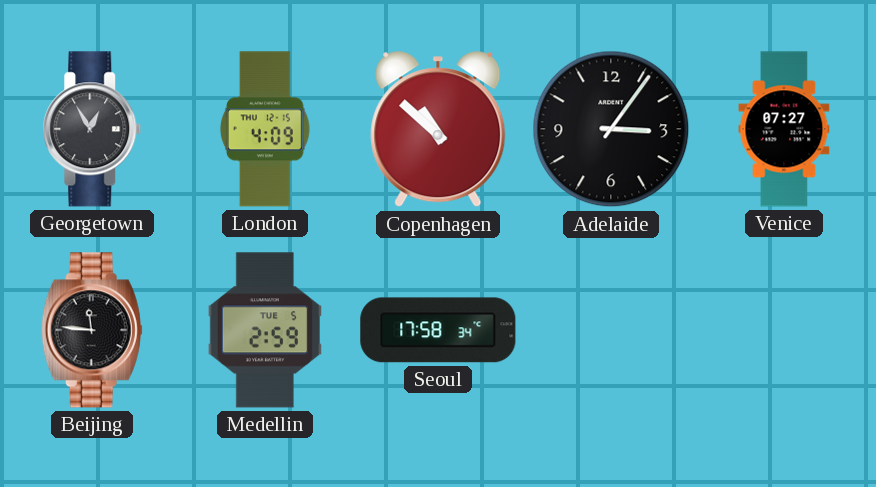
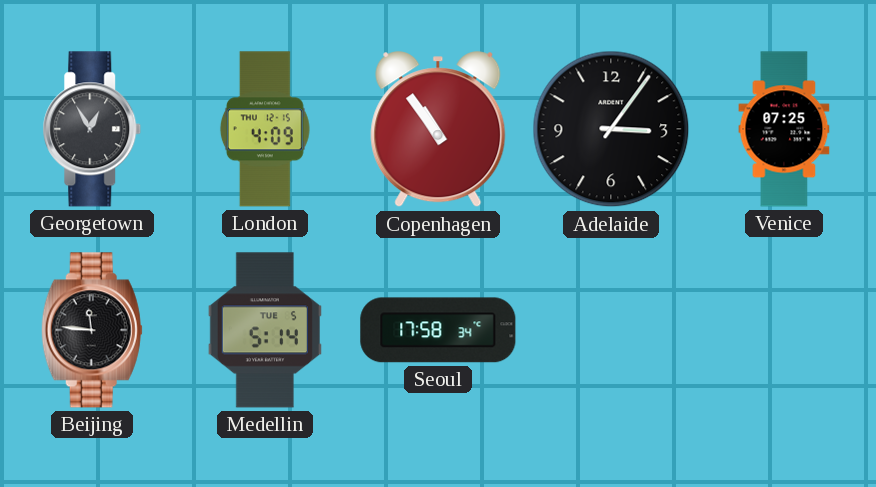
Copenhagen: 10:52 -> 10:54 (438, 130)
Venice: 07:27 -> 07:25 (784, 129)
Medellin: 2:59 -> 5:14 (265, 330)
